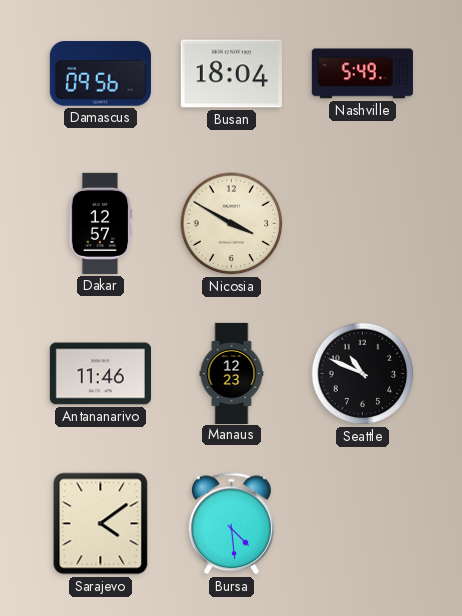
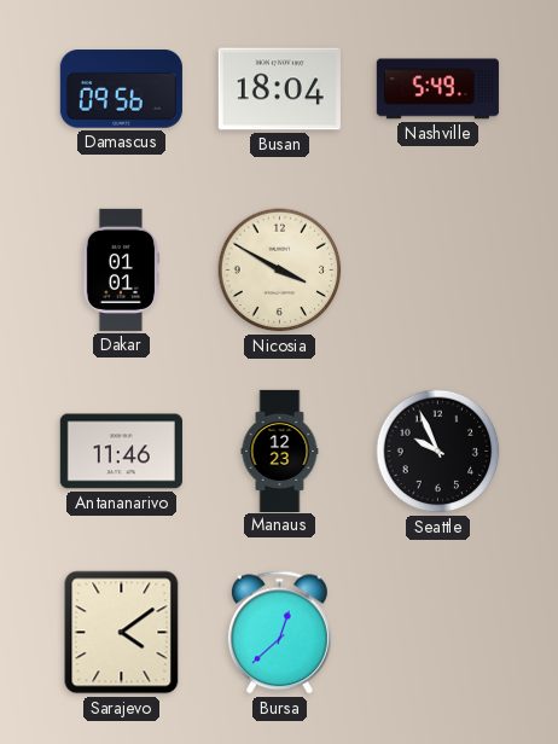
Dakar: 12:57 -> 01:01 (120, 269)
Seattle: 10:49 -> 9:56 (438, 452)
Bursa: 4:29 -> 12:38 (279, 633)
